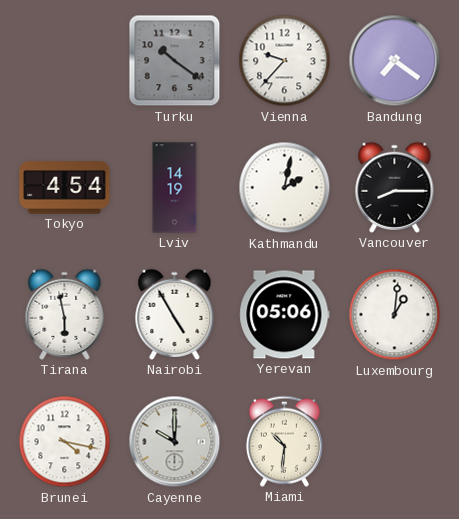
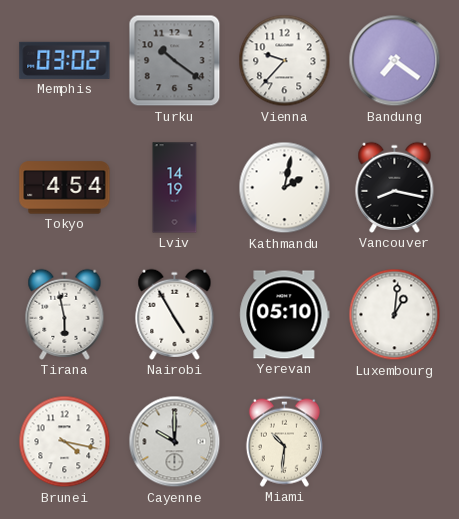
Memphis: none -> 03:02 (65, 60)
Vancouver: 8:15 -> 8:17 (395, 187)
Yerevan: 05:06 -> 05:10 (285, 315)
